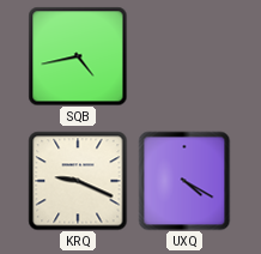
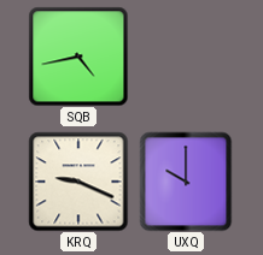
UXQ: 4:20 -> 10:00 (186, 182)
